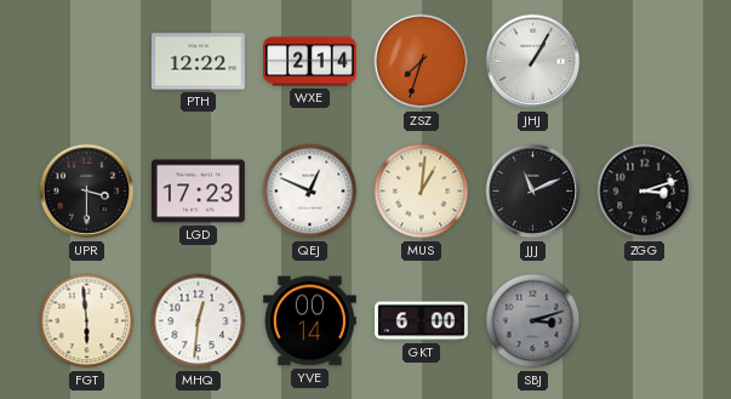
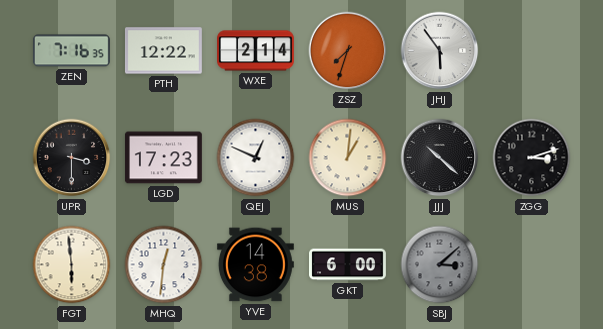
ZEN: none -> 7:16 (71, 51)
JHJ: 1:05 -> 5:54 (440, 51)
JJJ: 11:11 -> 10:22 (440, 158)
YVE: 00:14 -> 14:38 (255, 265)
SBJ: 3:12 -> 3:08 (440, 265)
